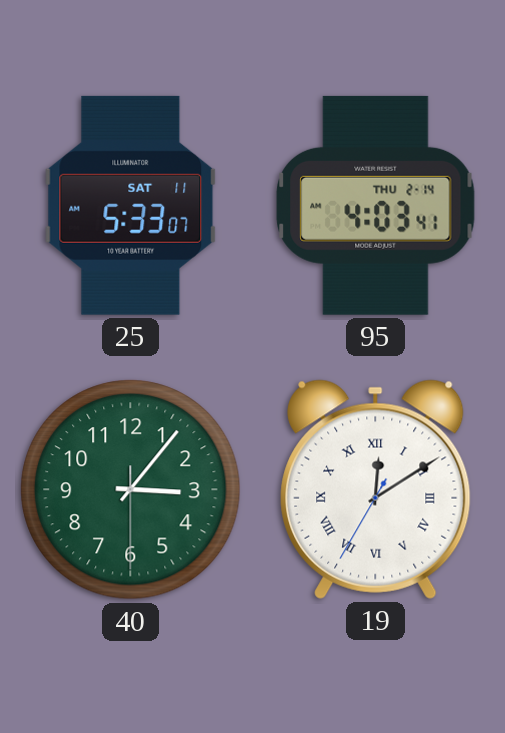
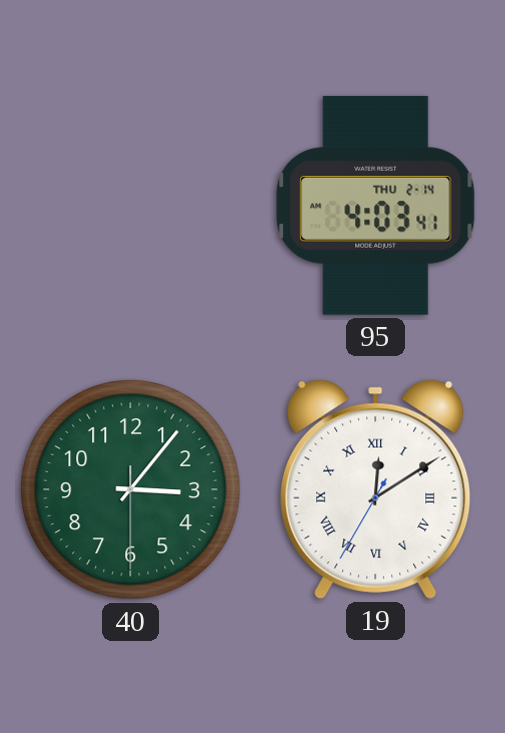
25: 5:33 -> none (131, 205)
